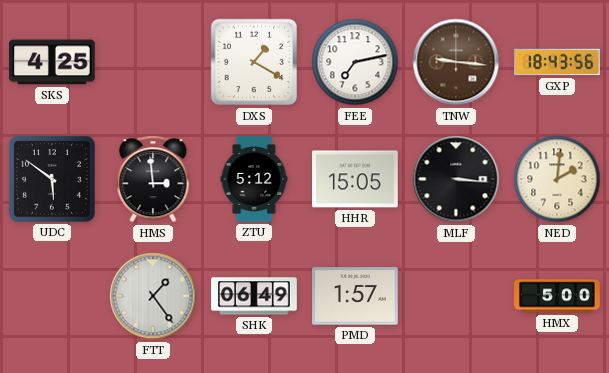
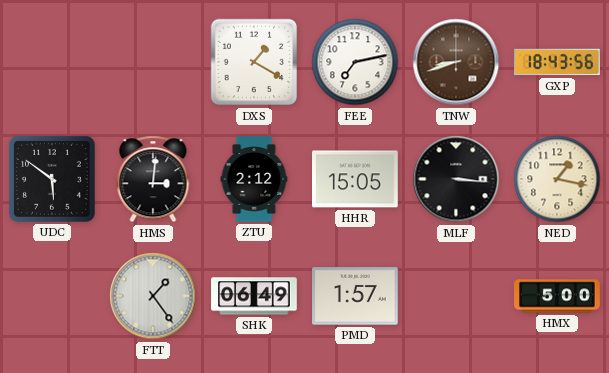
SKS: 4:25 -> none (53, 62)
TNW: 9:16 -> 8:42 (456, 62)
HMS: 2:59 -> 3:01 (153, 179)
ZTU: 5:12 -> 2:12 (254, 179)
NED: 2:01 -> 1:17 (557, 179)
